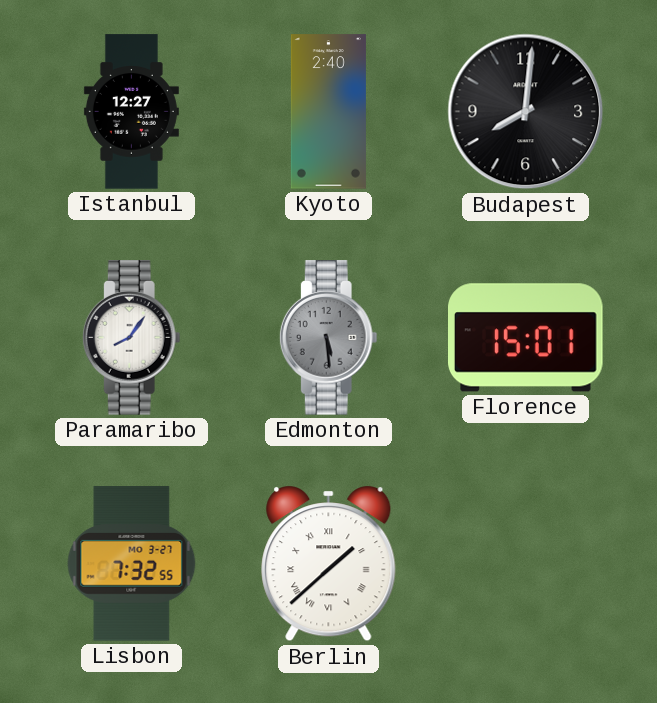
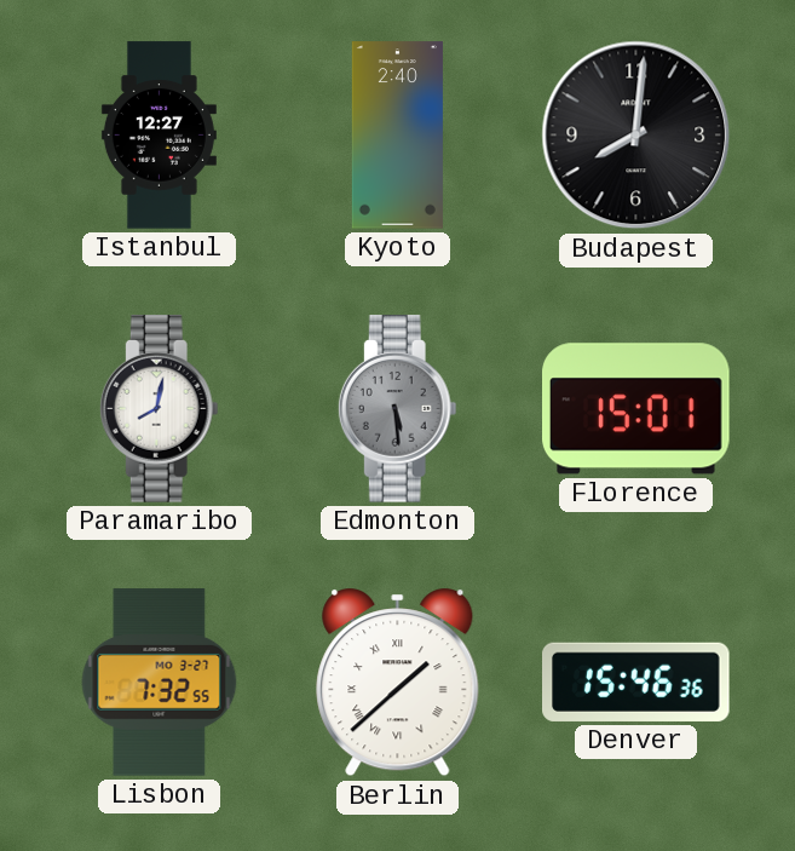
Paramaribo: 8:06 -> 8:02 (159, 409)
Denver: none -> 15:46 (636, 682)
